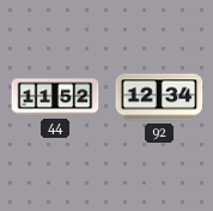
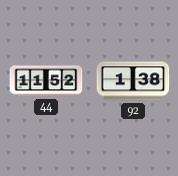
92: 12:34 -> 1:38 (133, 81)
